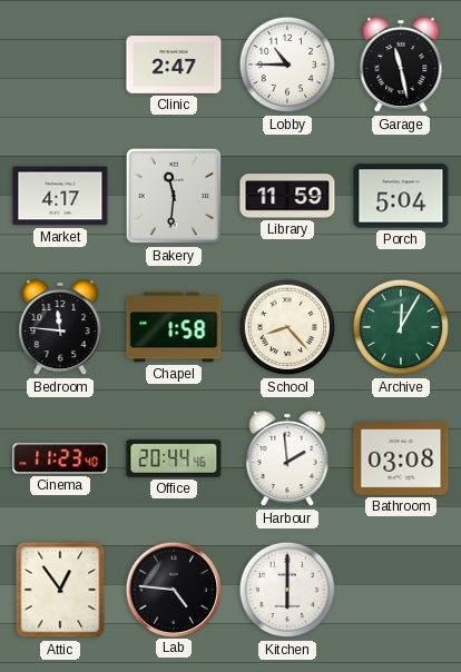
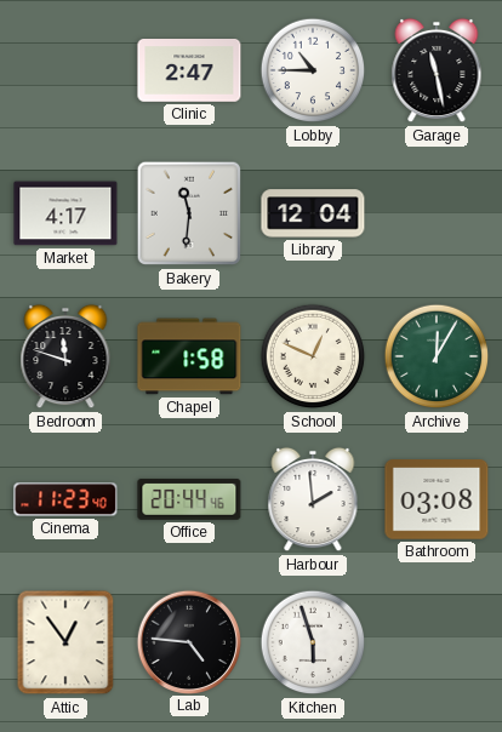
Library: 11:59 -> 12:04 (313, 213)
Porch: 5:04 -> none (401, 196)
Bedroom: 11:46 -> 11:48 (65, 356)
School: 8:23 -> 12:49 (313, 356)
Kitchen: 6:00 -> 5:57 (313, 642)
